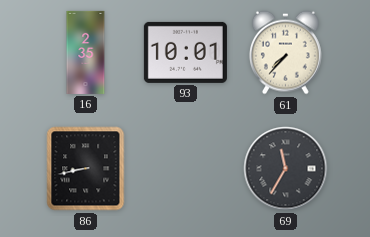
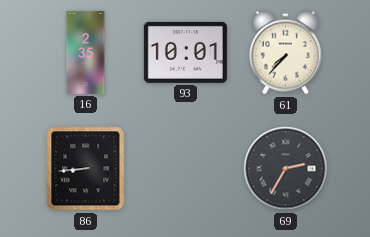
86: 8:43 -> 8:44 (86, 169)
69: 11:35 -> 2:35 (286, 169)
